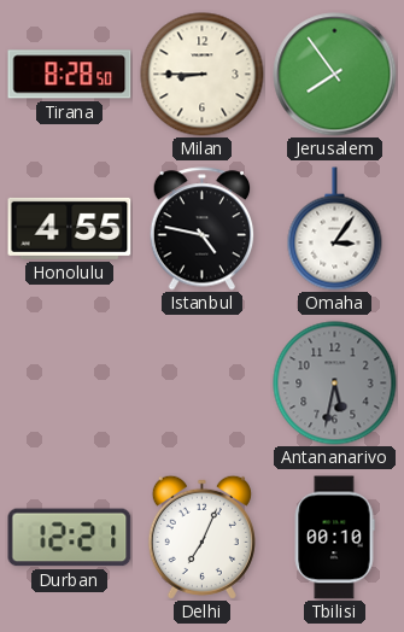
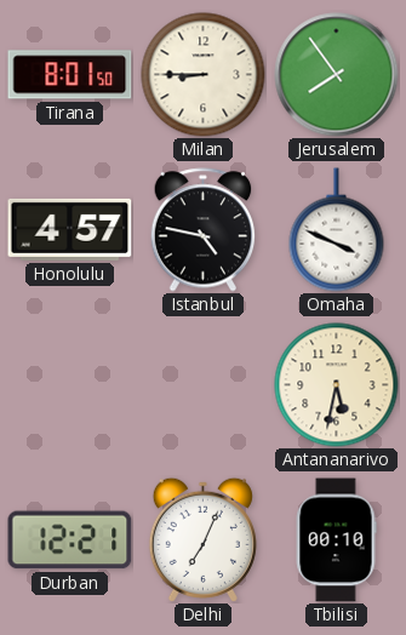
Tirana: 8:28 -> 8:01 (70, 75)
Honolulu: 4:55 -> 4:57 (70, 229)
Omaha: 3:06 -> 3:49 (337, 230)
Antananarivo dial: grey -> cream (337, 385)
